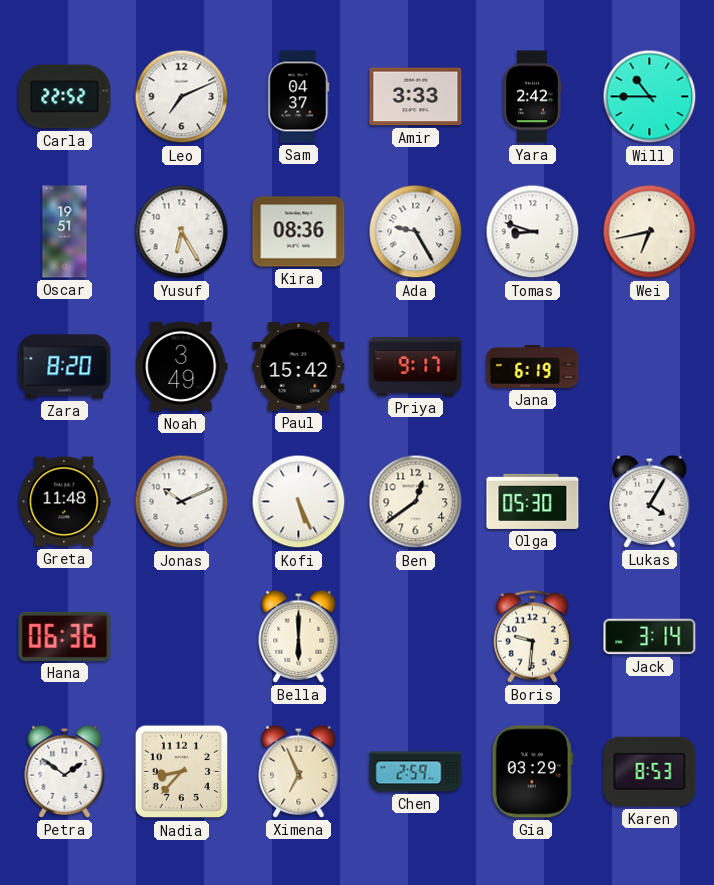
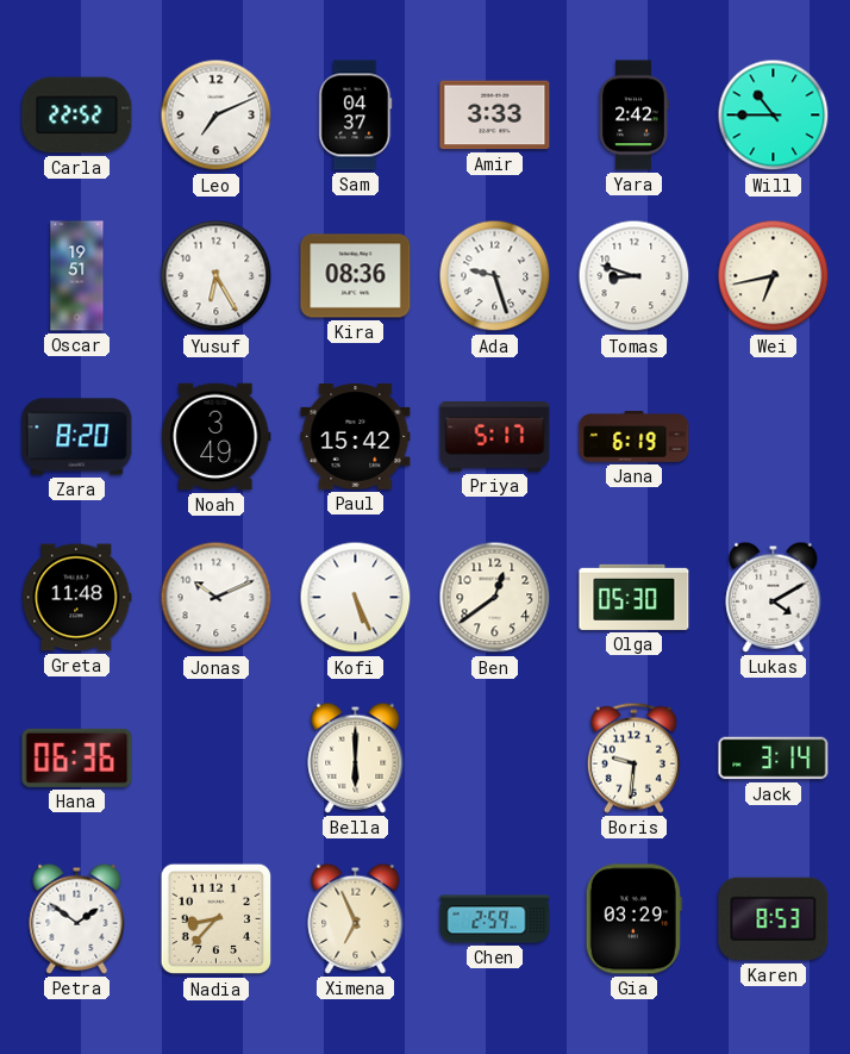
Ada: 9:25 -> 9:27 (495, 276)
Priya: 9:17 -> 5:17 (495, 437)
Lukas: 4:05 -> 4:10 (774, 597)
